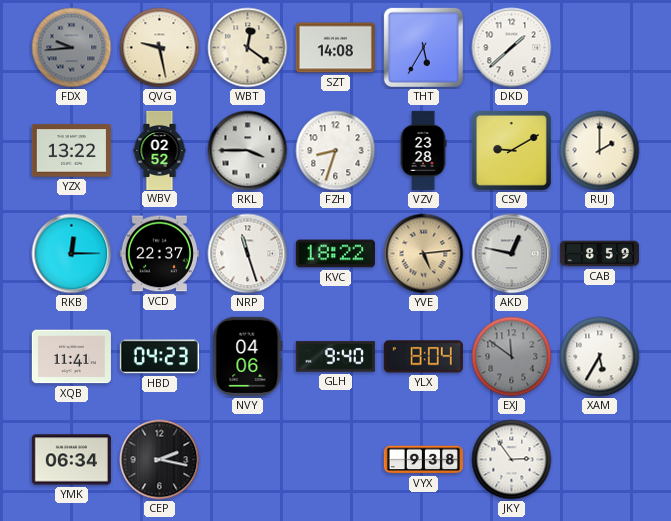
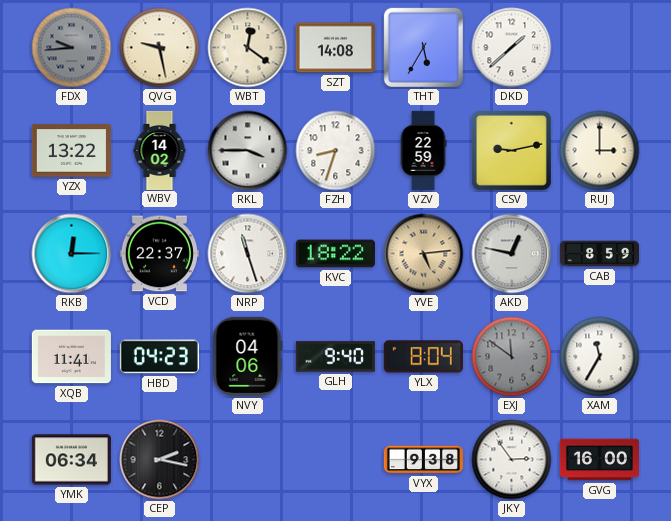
WBV: 02:52 -> 14:02 (160, 150)
VZV: 23:28 -> 22:59 (423, 150)
CSV: 9:10 -> 9:13 (511, 150)
RUJ: 2:00 -> 3:00 (600, 151)
XAM: 5:35 -> 11:35 (600, 357)
GVG: none -> 16:00 (599, 460)
